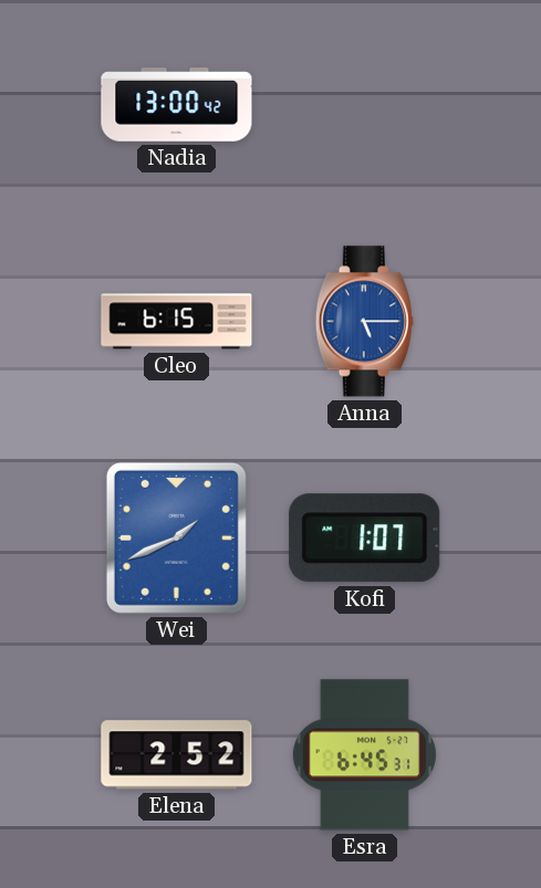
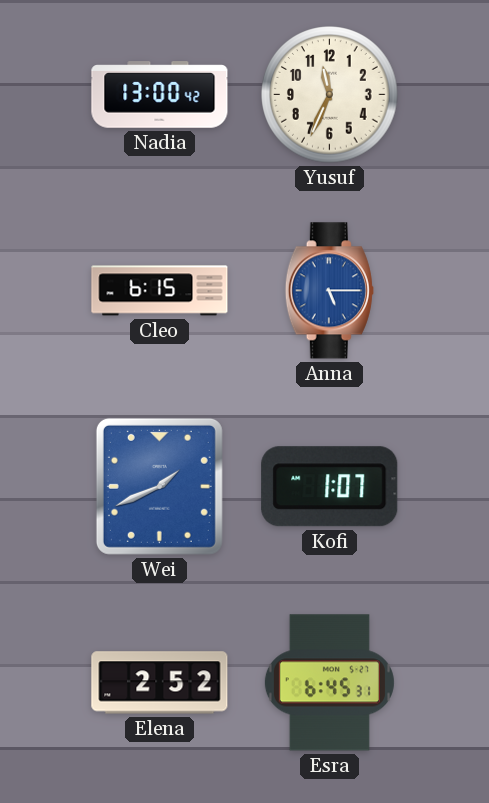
Yusuf: none -> 11:34 (330, 95)
